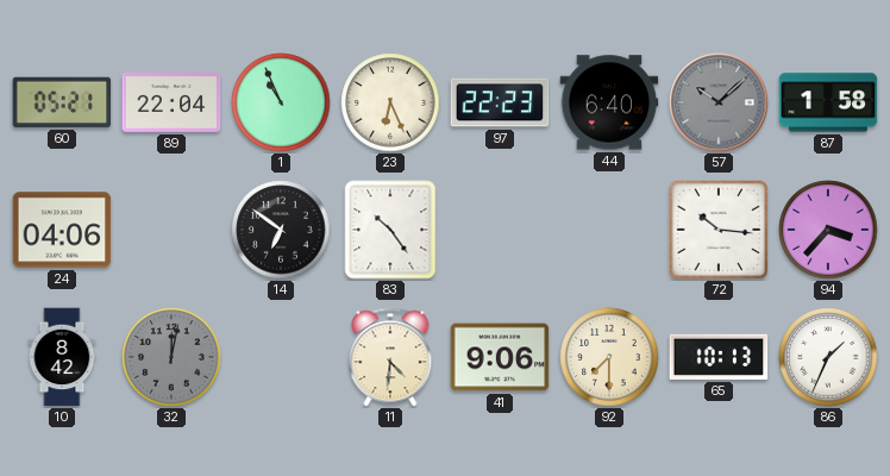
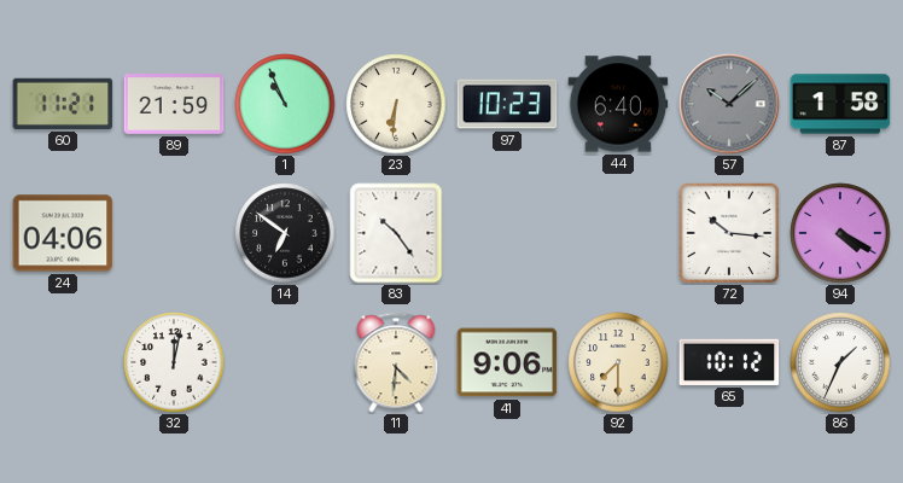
60: 05:21 -> 11:21 (63, 104)
89: 22:04 -> 21:59 (174, 105)
23: 6:26 -> 6:31 (396, 104)
97: 22:23 -> 10:23 (507, 104)
94: 3:37 -> 4:20 (840, 233)
10: 8:42 -> none (62, 357)
32 dial: grey -> white (174, 362)
65: 10:13 -> 10:12 (729, 362)
